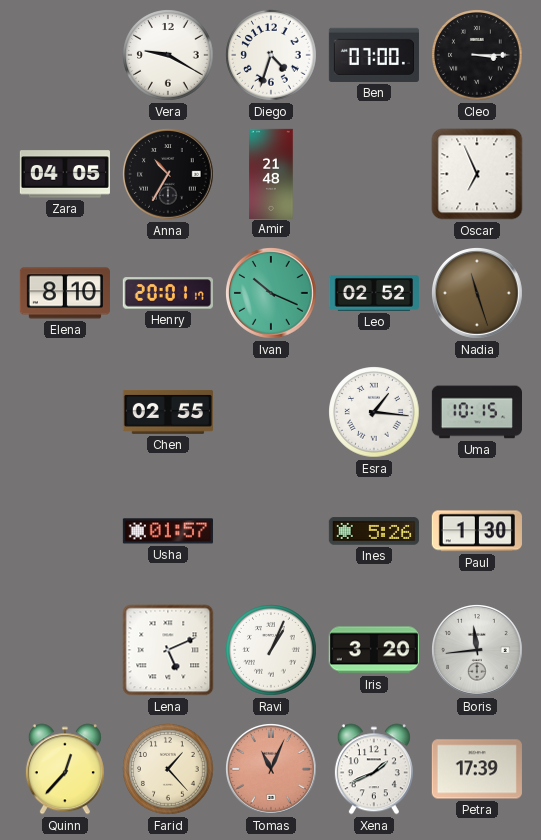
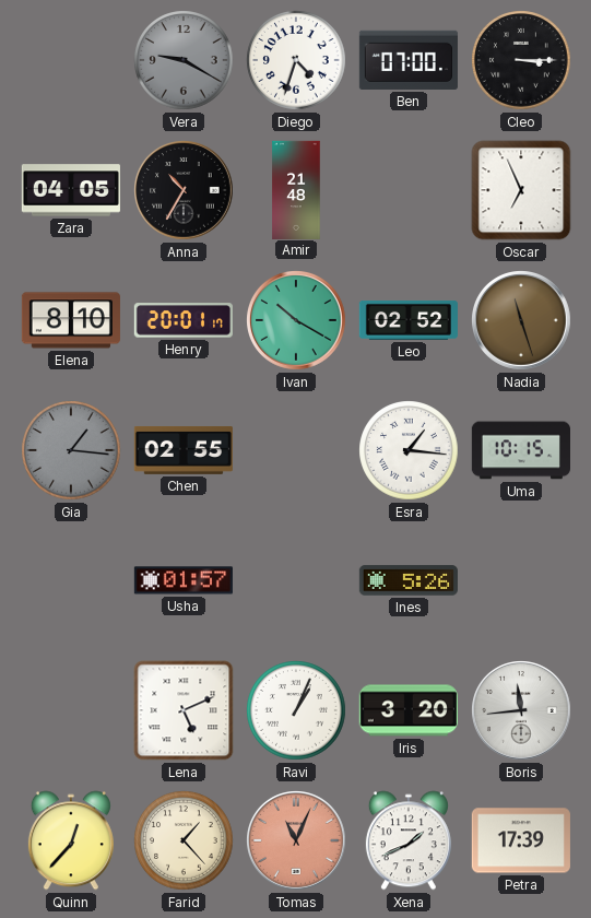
Vera dial: white -> grey (184, 60)
Ivan: 10:19 -> 10:20 (297, 321)
Gia: none -> 1:16 (71, 450)
Paul: 1:30 -> none (477, 531)
